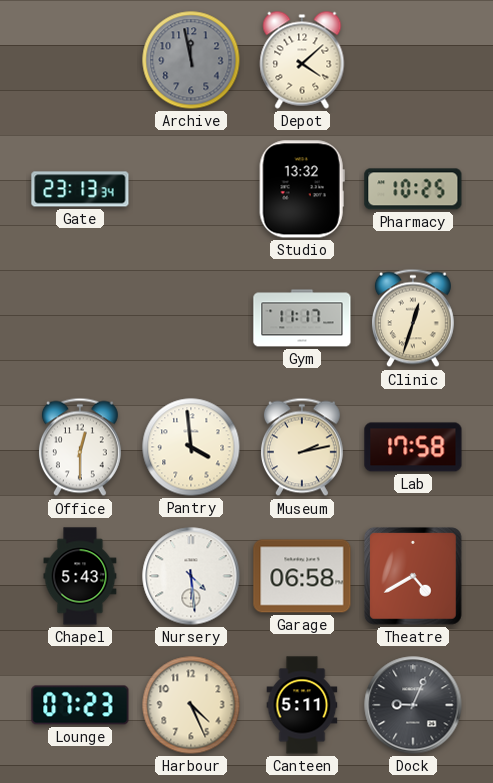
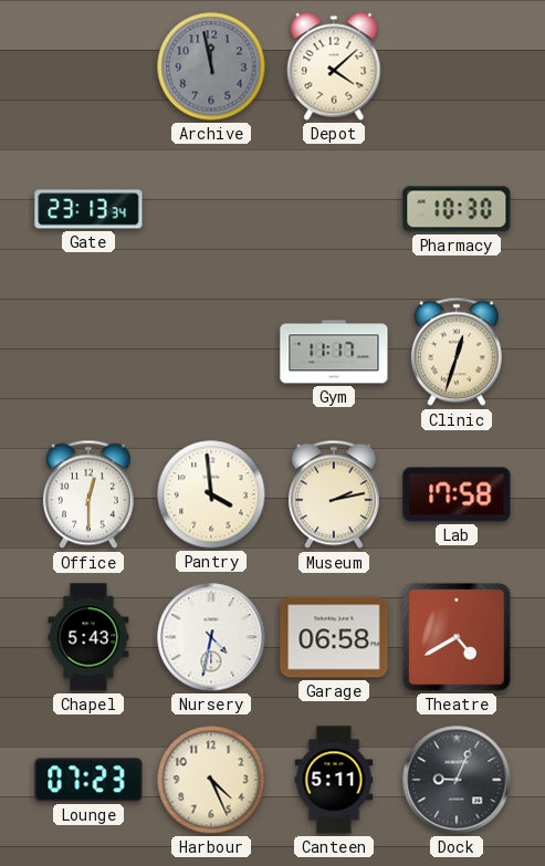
Studio: 13:32 -> none (302, 189)
Pharmacy: 10:25 -> 10:30 (457, 209)
Nursery: 4:29 -> 4:32 (211, 637)
